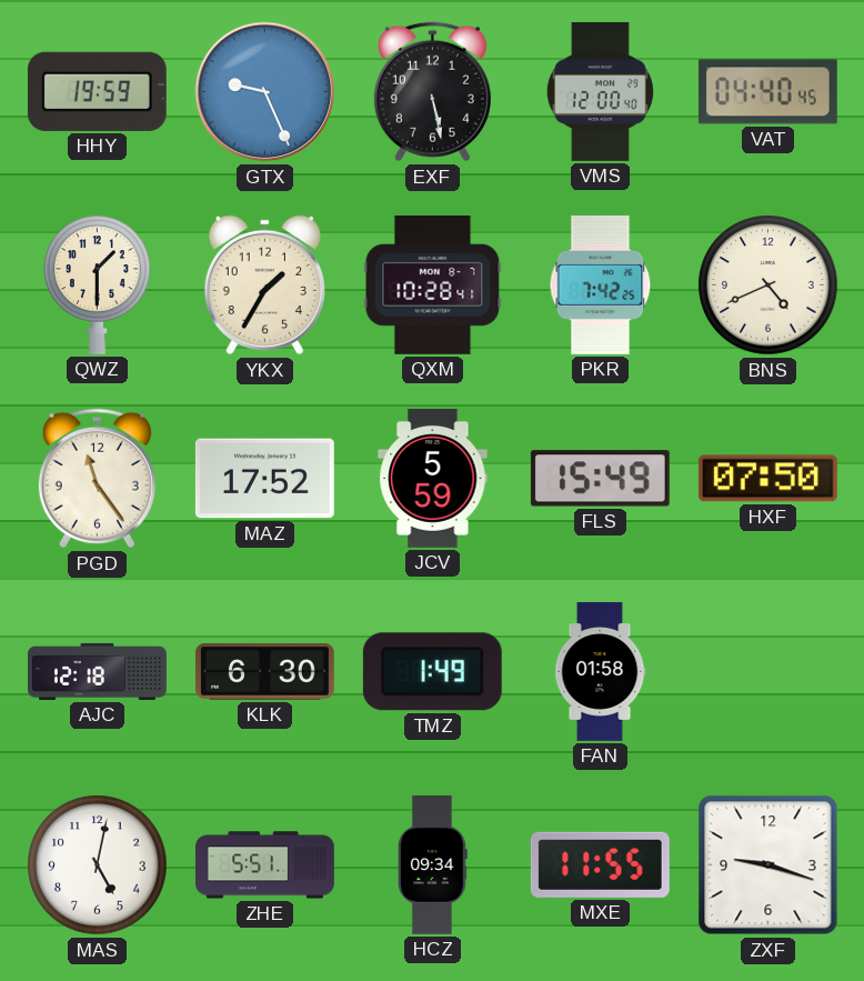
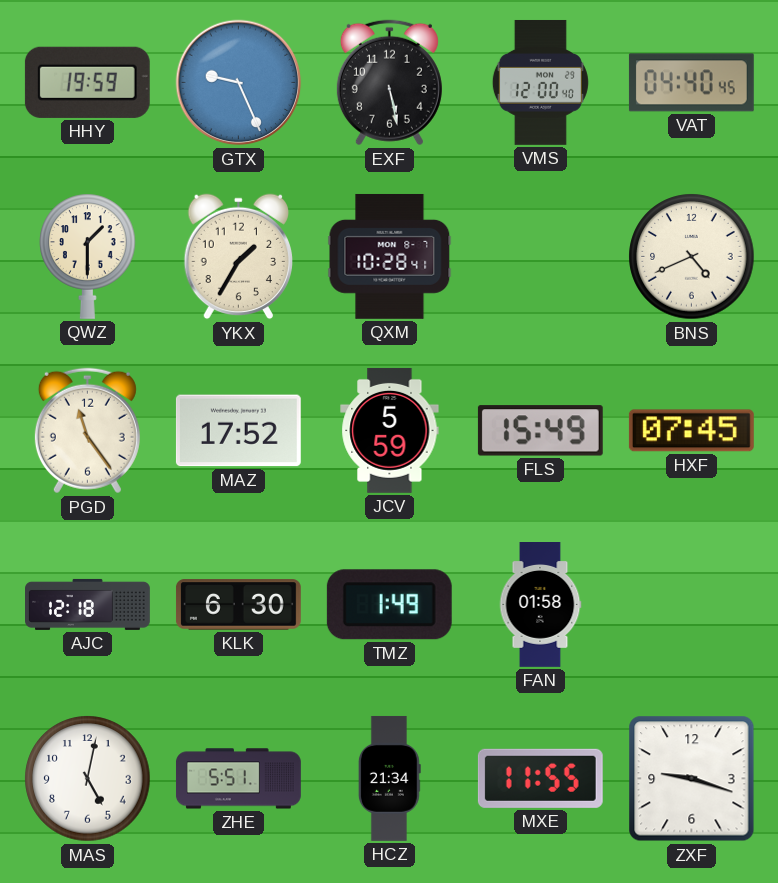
PKR: 7:42 -> none (601, 284)
HXF: 07:50 -> 07:45 (691, 431)
HCZ: 09:34 -> 21:34 (389, 778)
